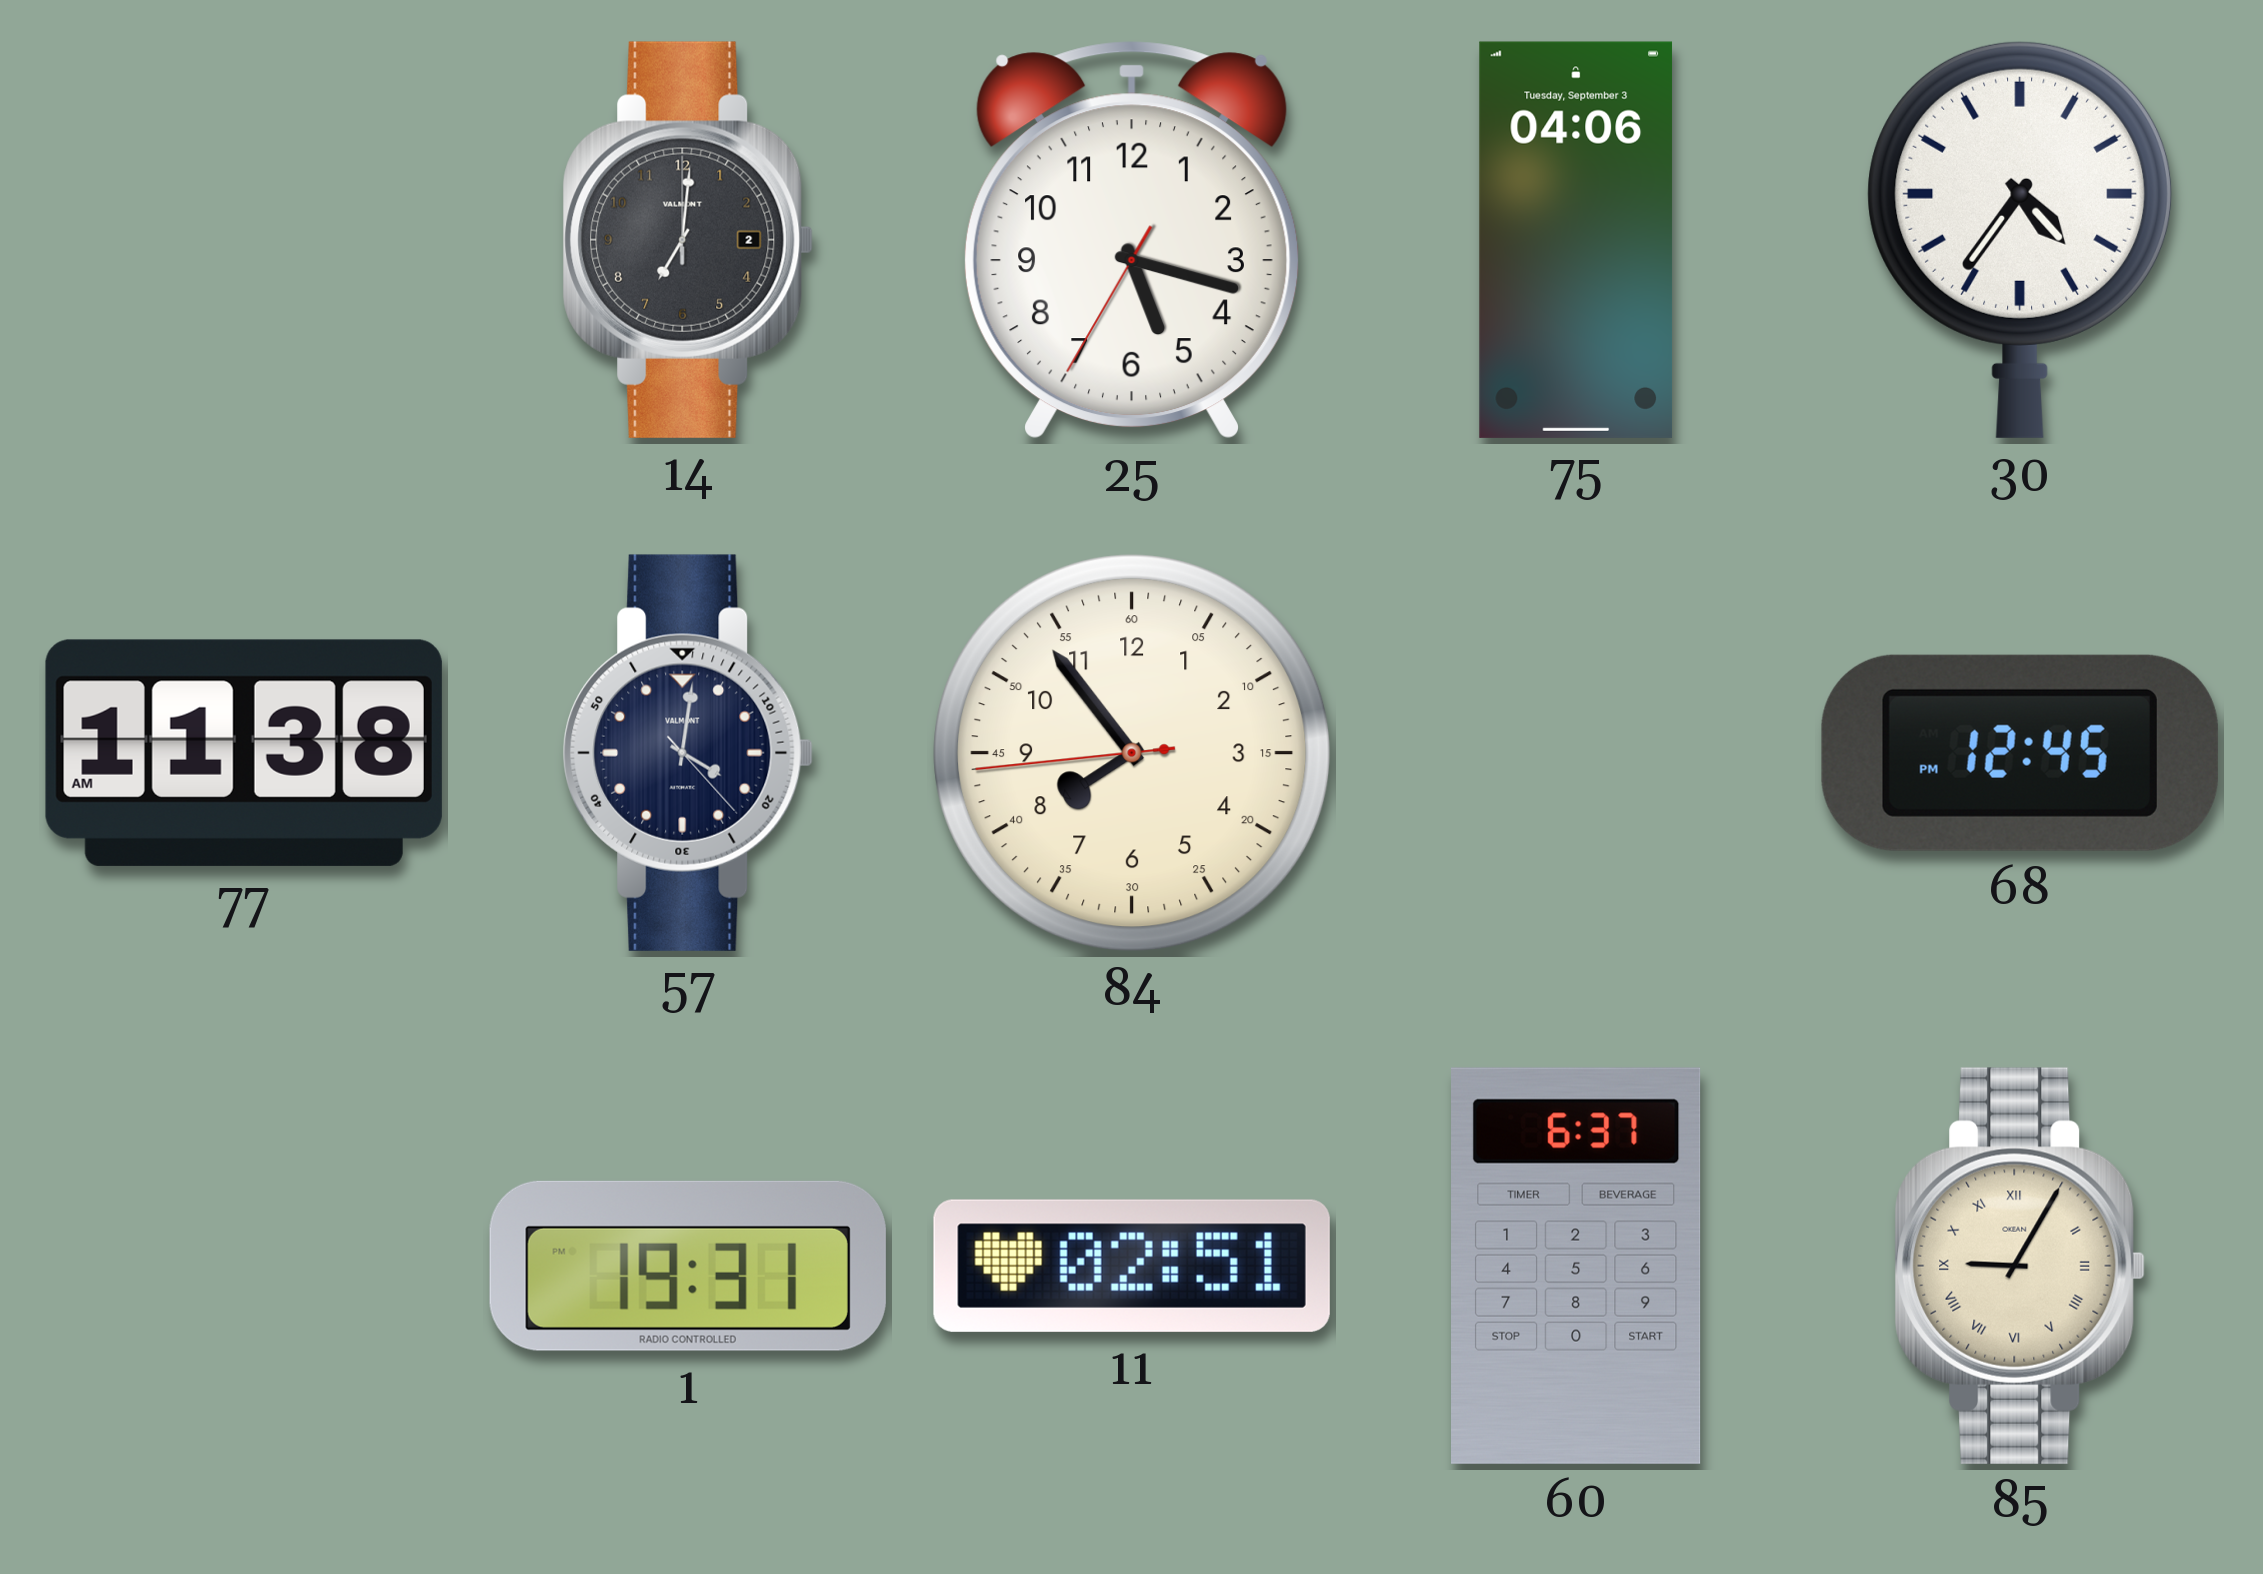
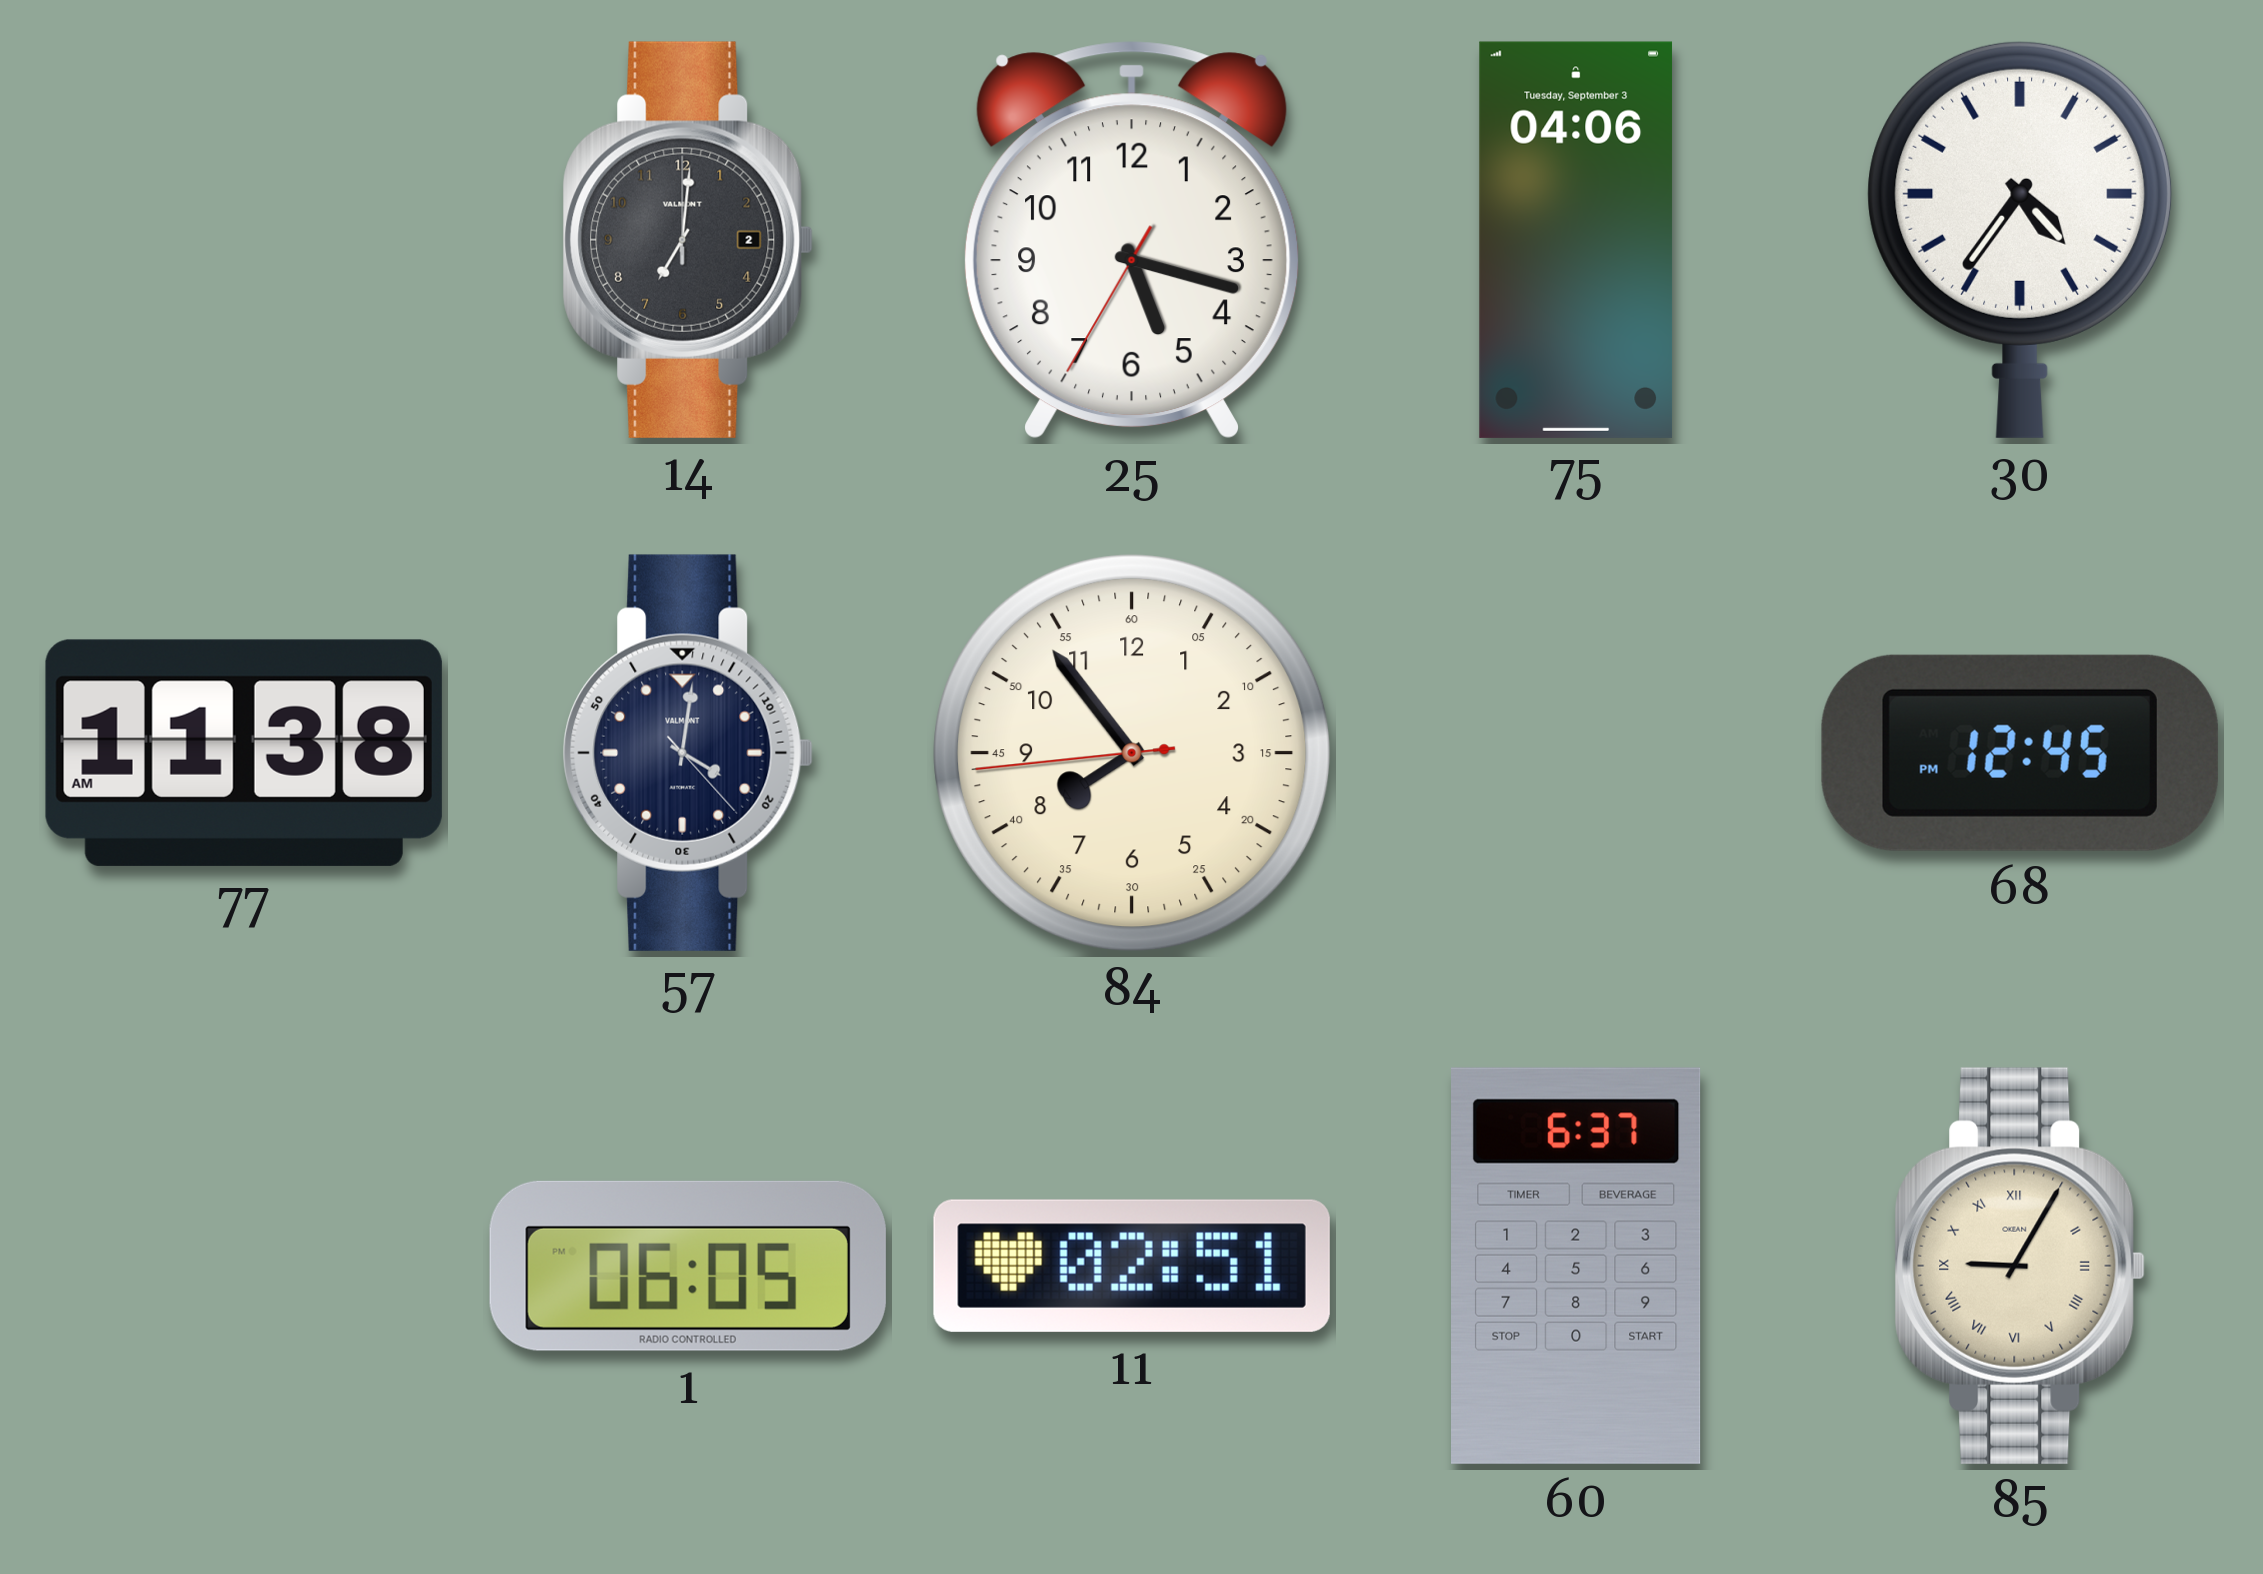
1: 19:31 -> 06:05 (688, 1266)
